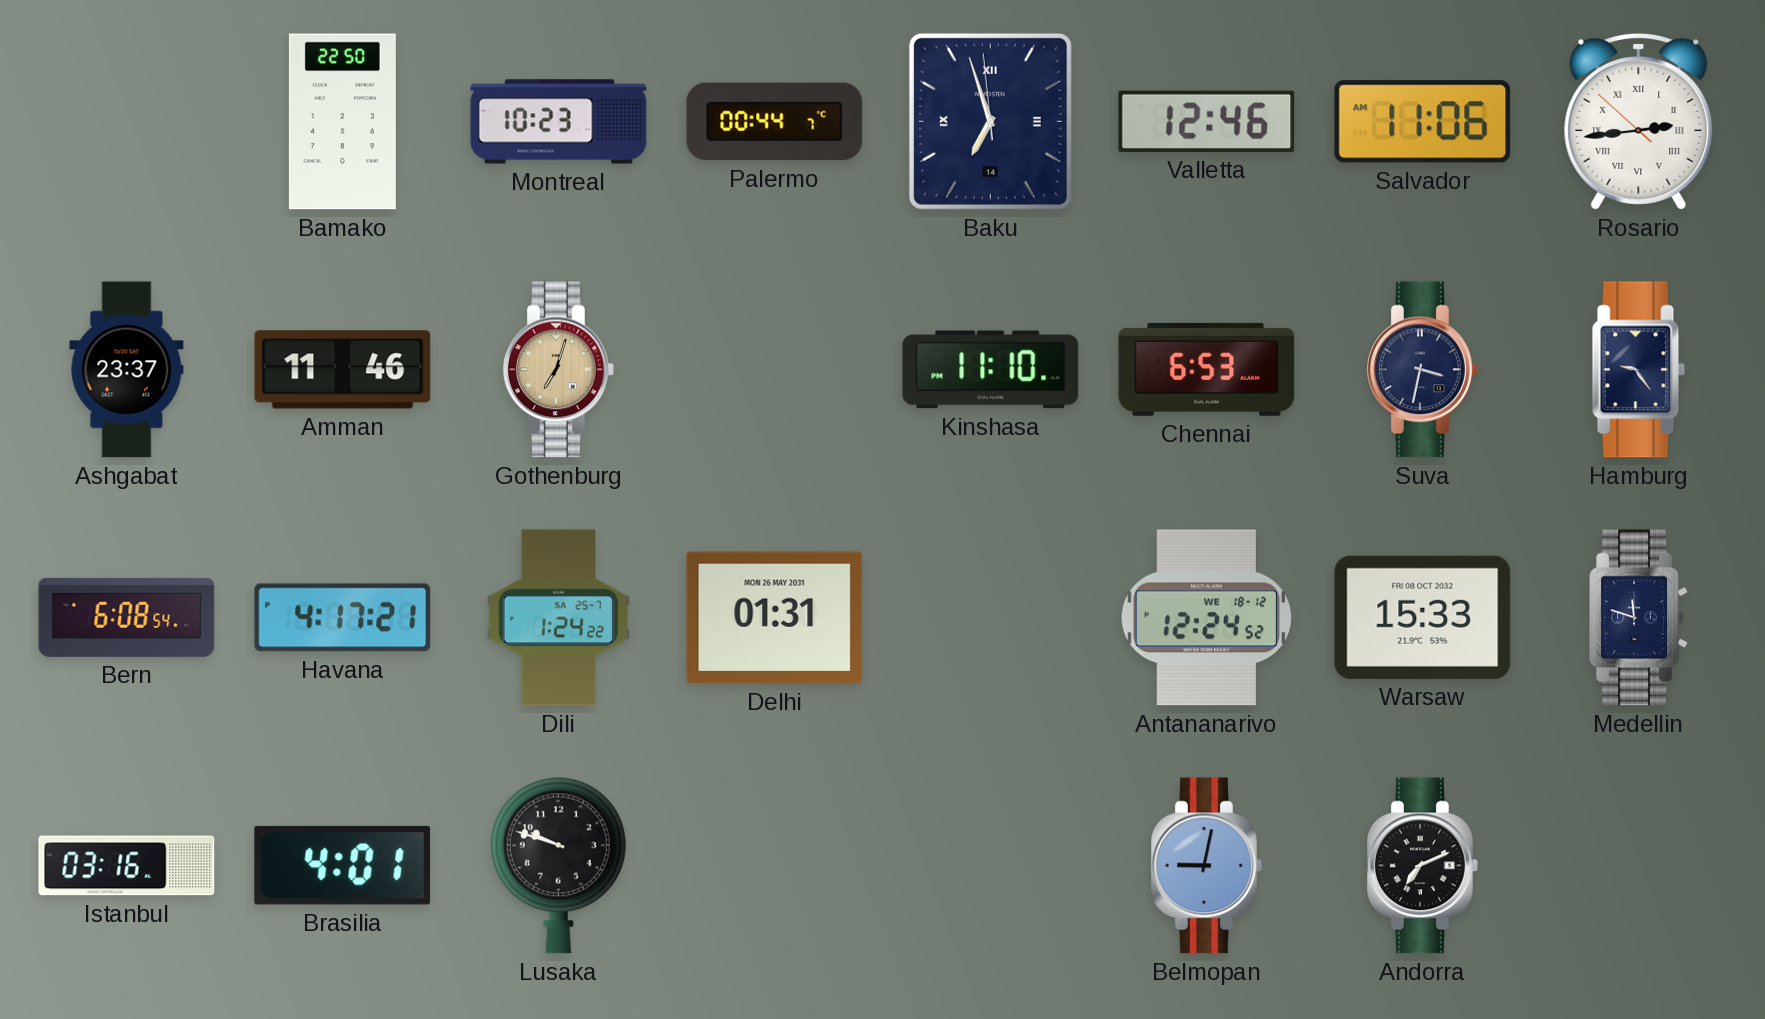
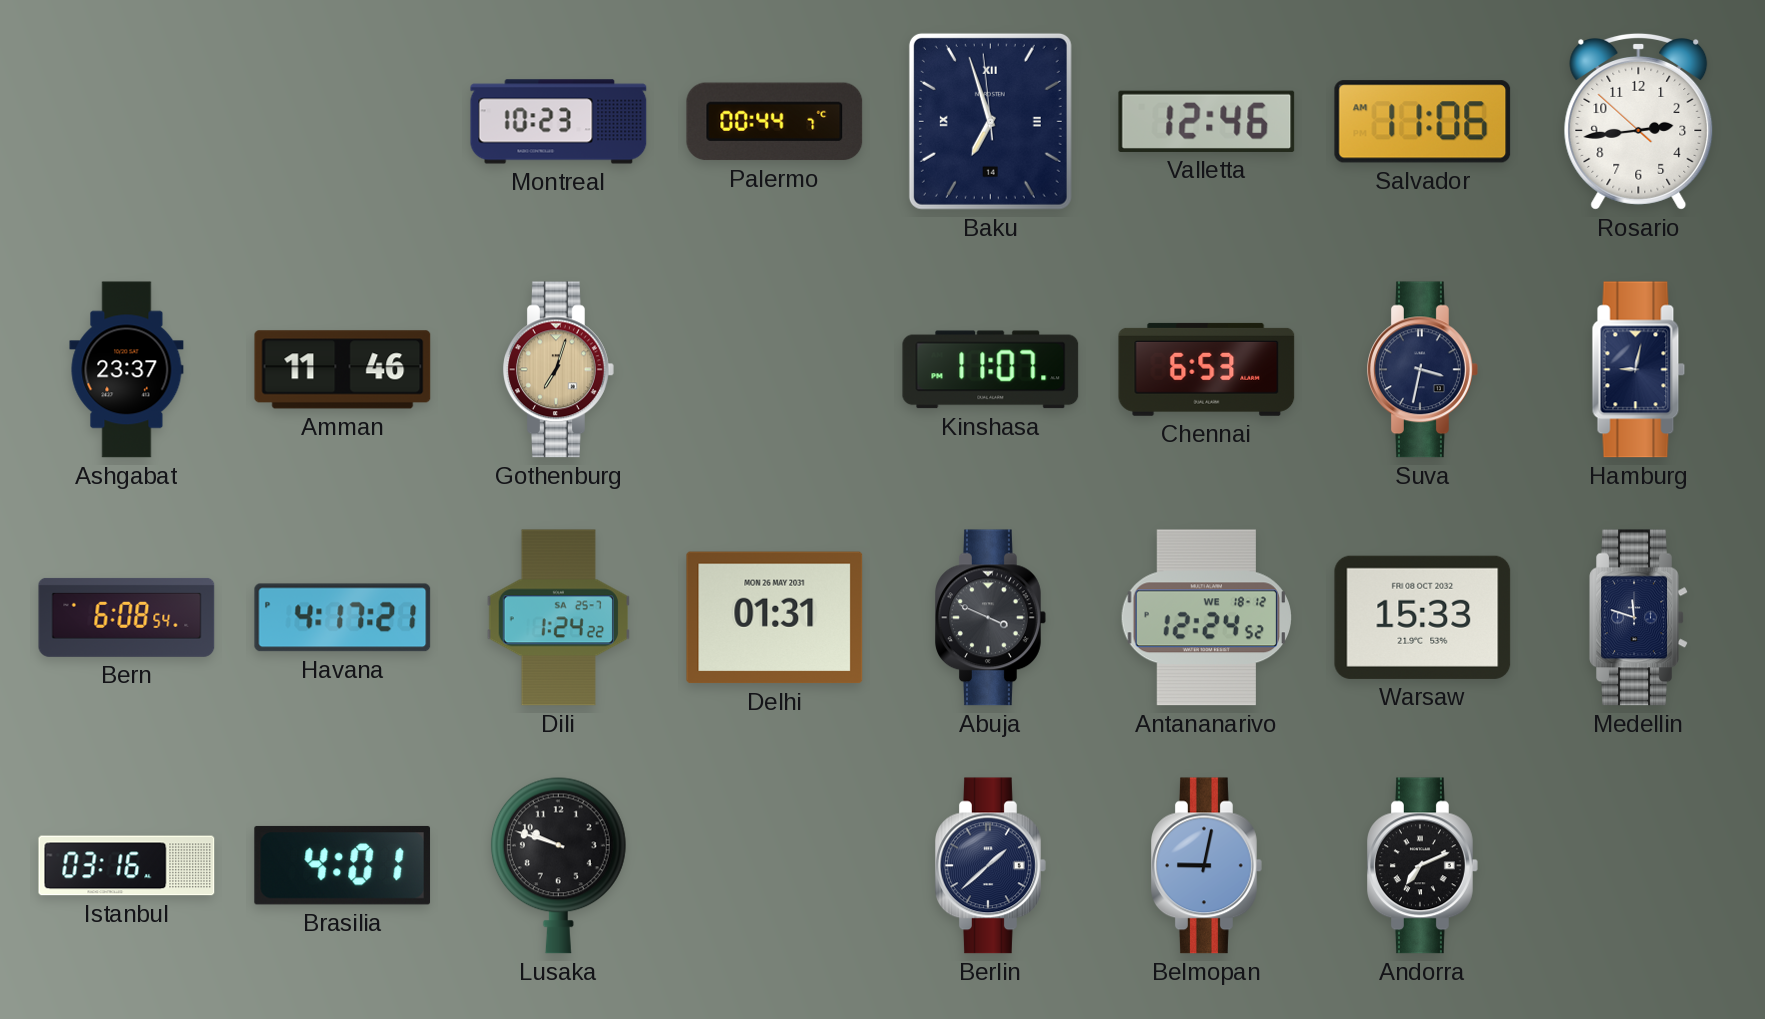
Bamako: 22:50 -> none (342, 122)
Rosario numerals: Roman -> Arabic (1639, 121)
Kinshasa: 11:10 -> 11:07 (991, 370)
Hamburg: 9:24 -> 9:02 (1639, 370)
Abuja: none -> 3:49 (991, 618)
Berlin: none -> 1:38 (991, 866)
